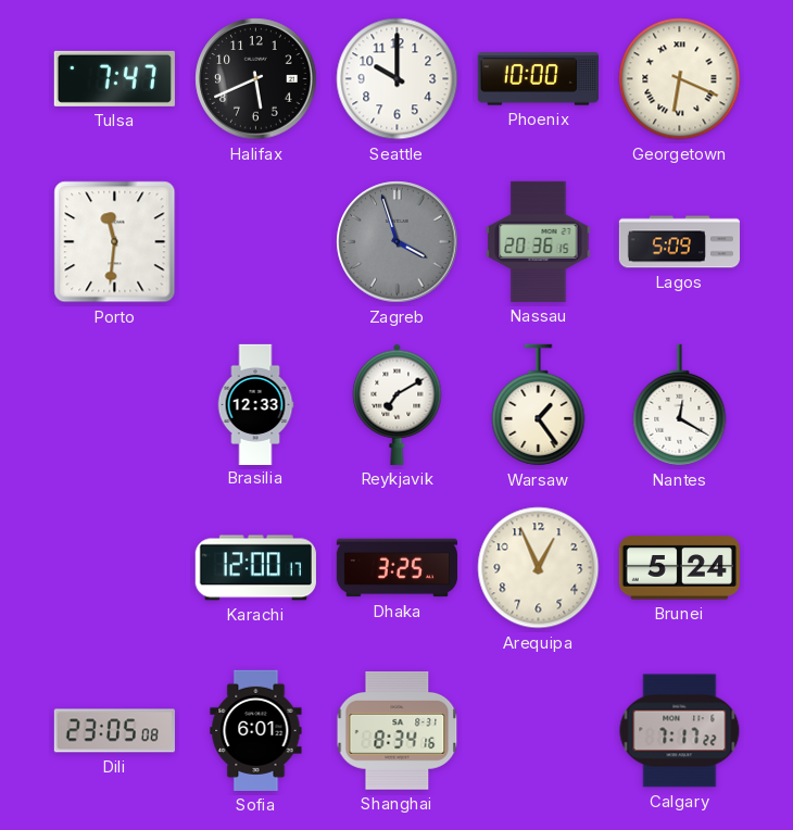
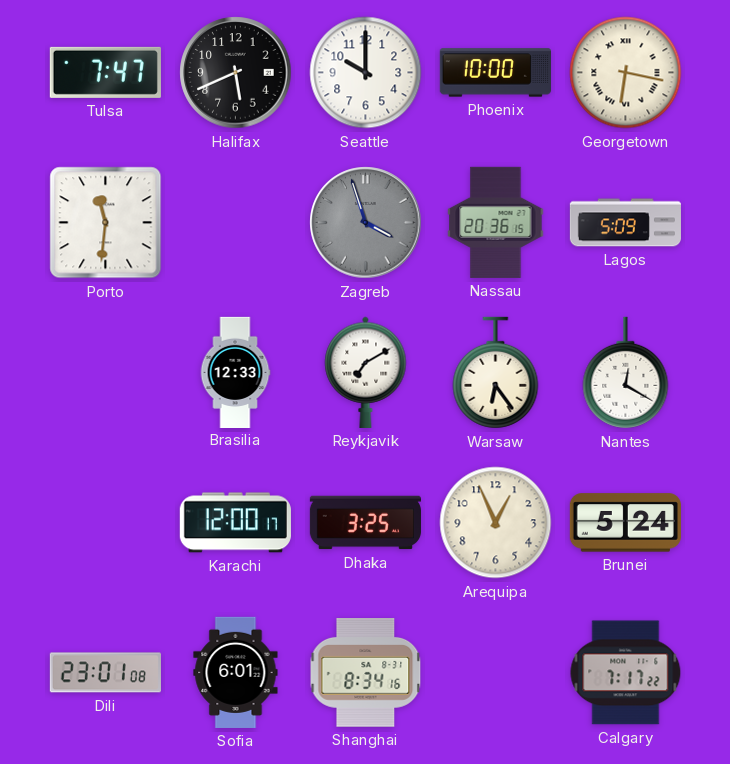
Georgetown: 6:19 -> 6:17 (626, 73)
Warsaw: 1:24 -> 6:24 (496, 373)
Dili: 23:05 -> 23:01 (105, 673)
